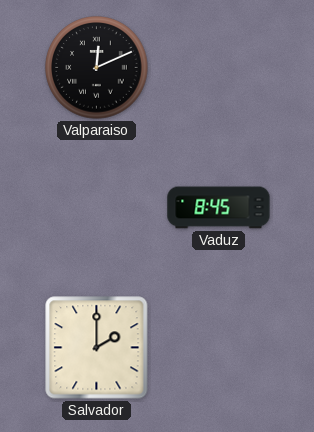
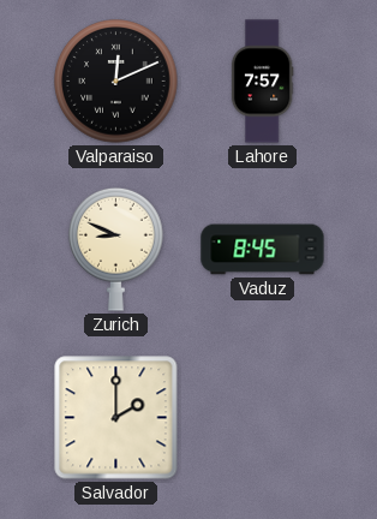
Lahore: none -> 7:57 (262, 82)
Zurich: none -> 8:49 (116, 249)
